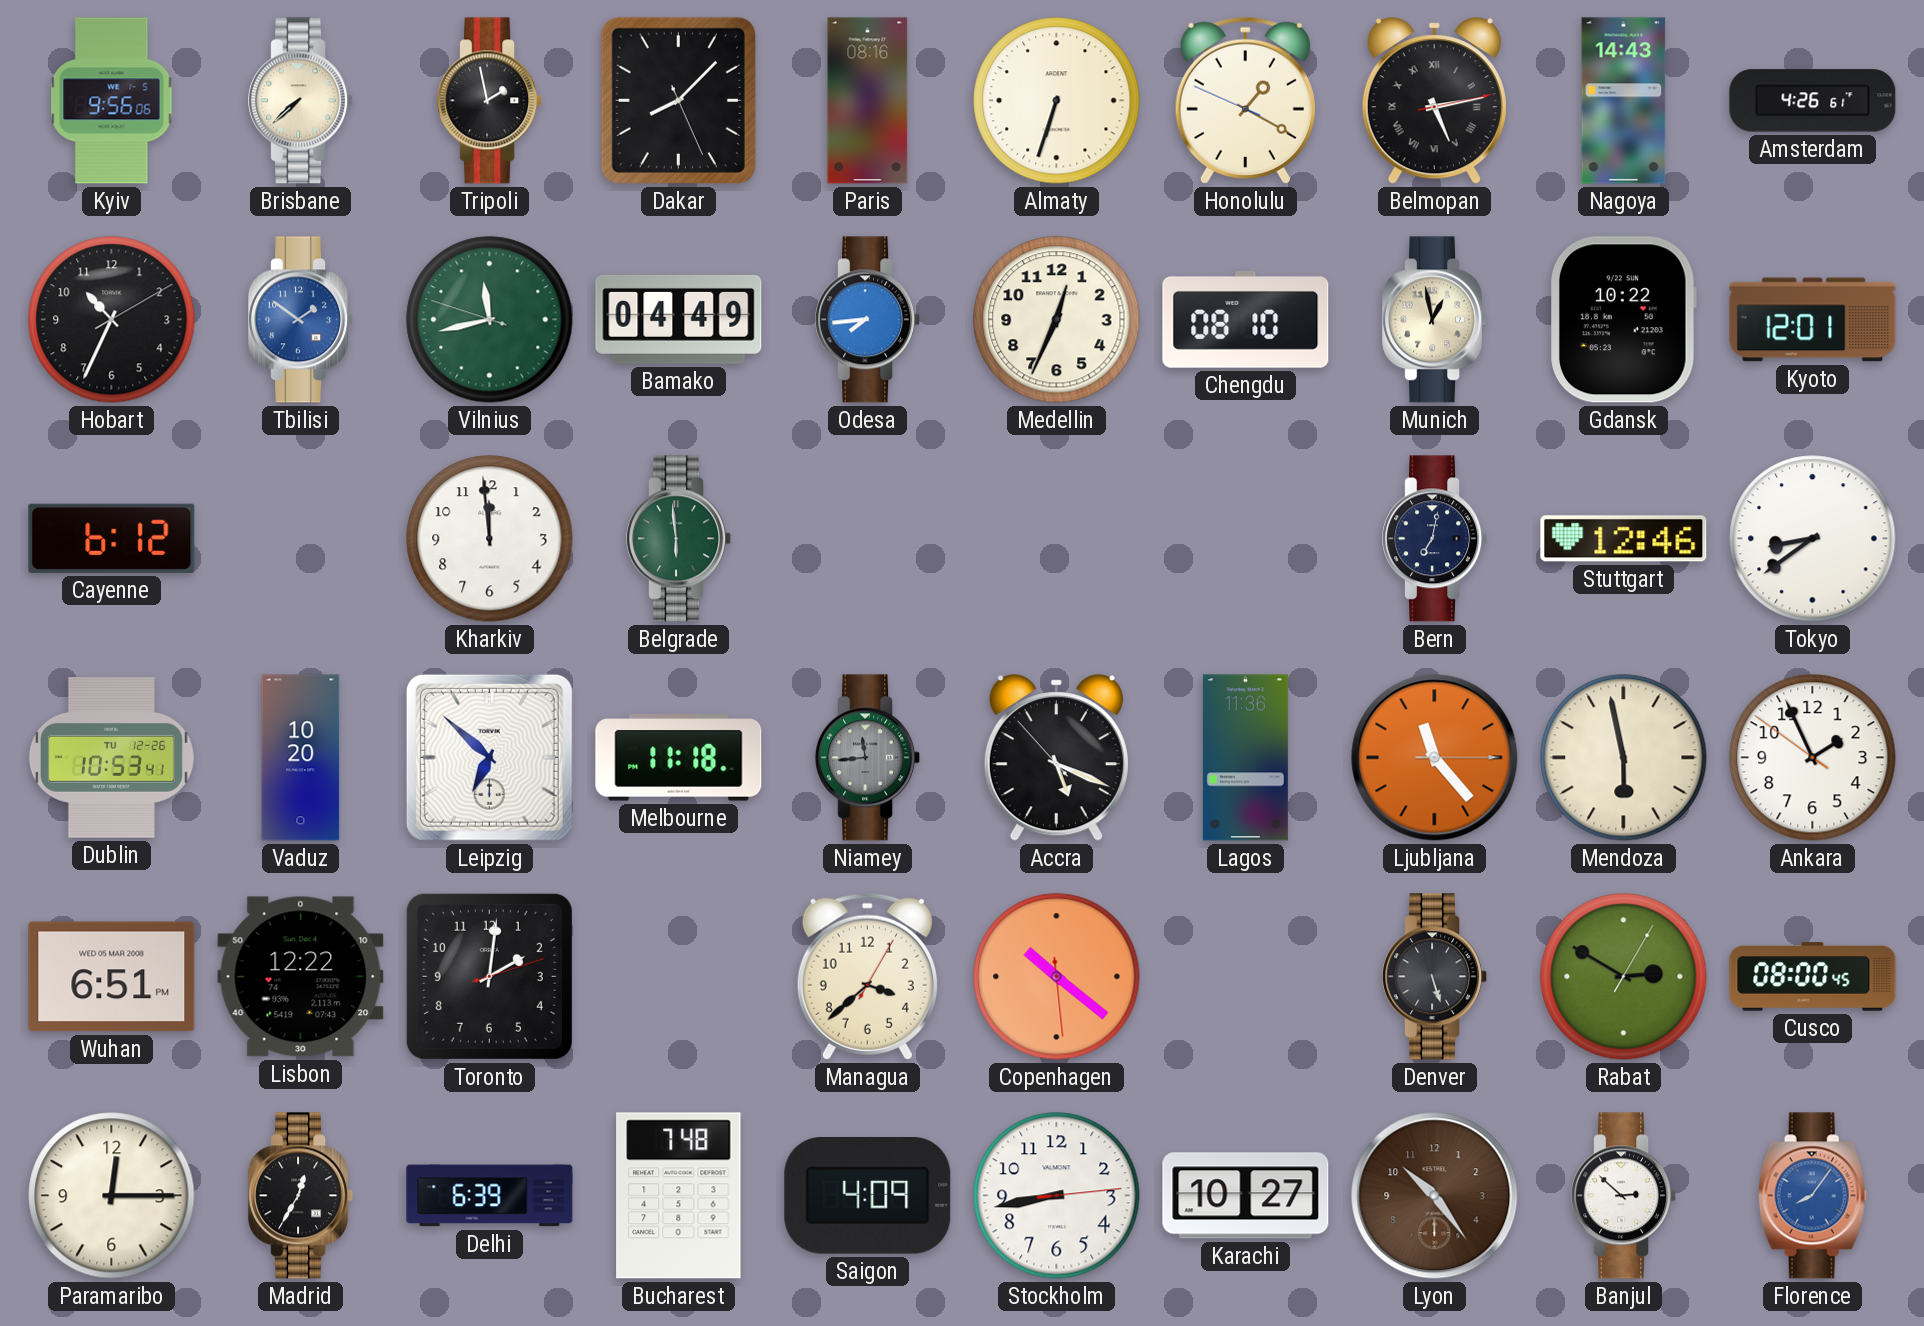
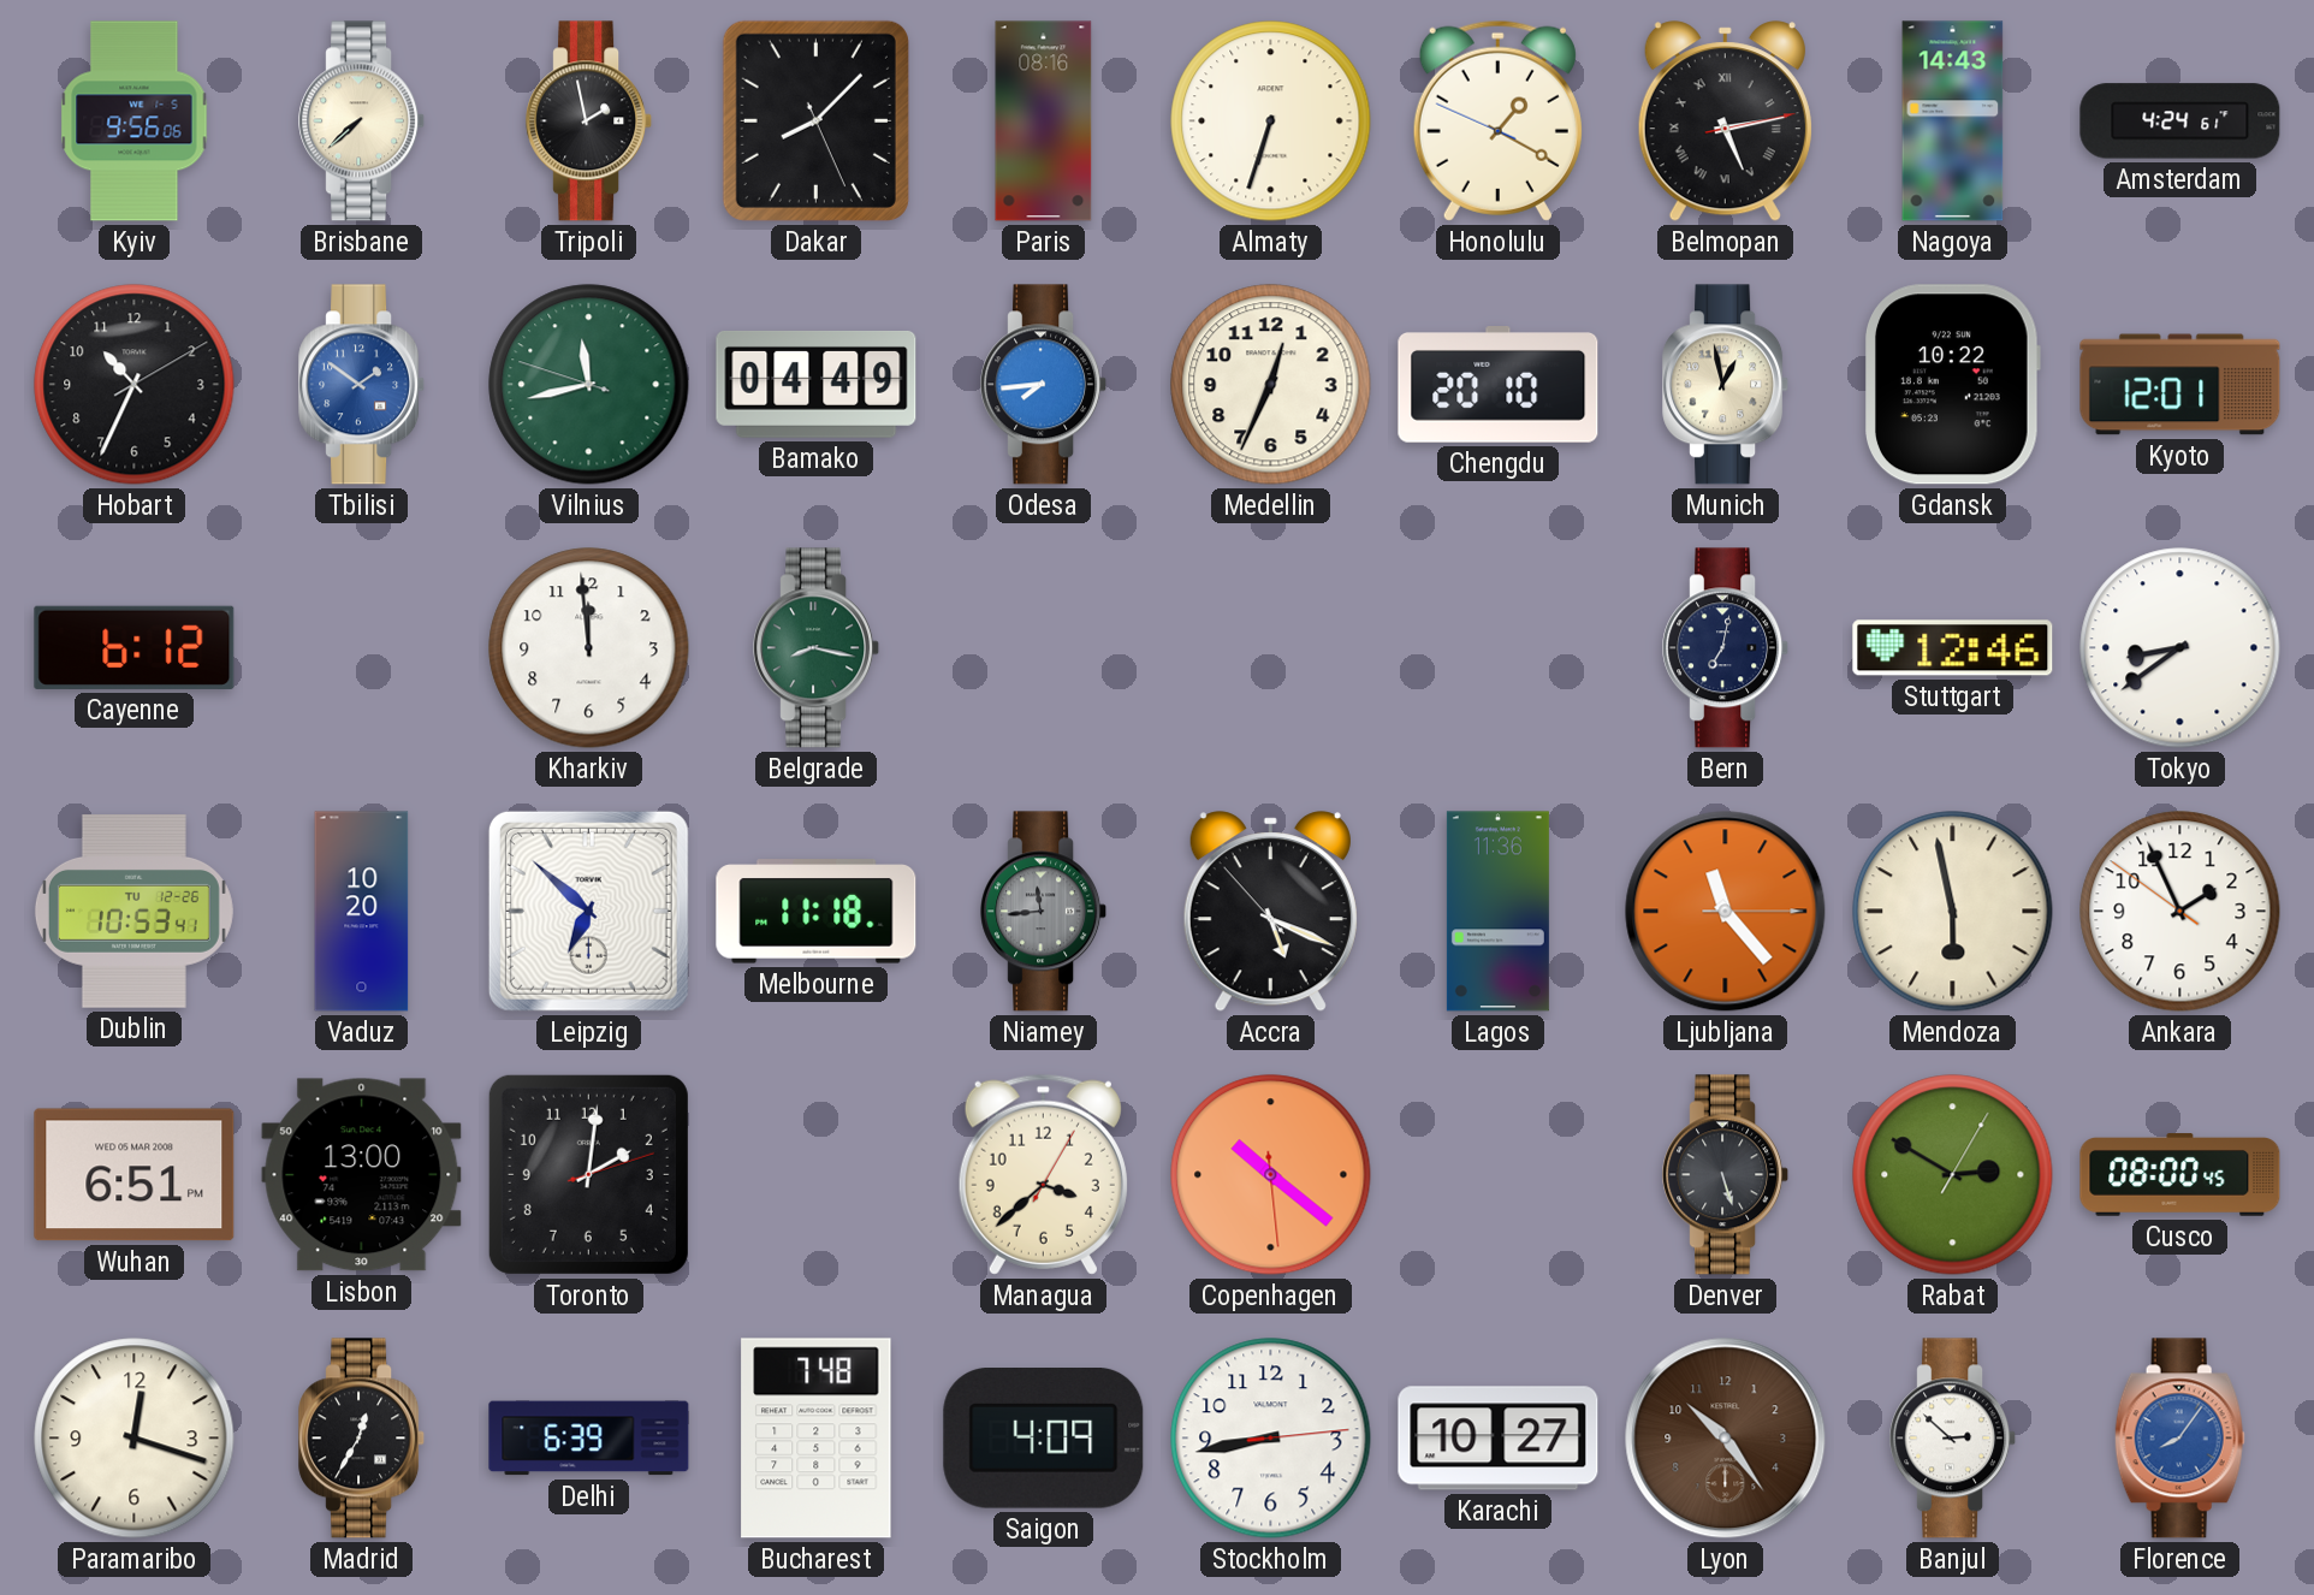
Amsterdam: 4:26 -> 4:24 (2180, 121)
Chengdu: 08:10 -> 20:10 (1499, 385)
Belgrade: 5:59 -> 8:17 (817, 648)
Lisbon: 12:22 -> 13:00 (362, 1175)
Paramaribo: 12:15 -> 12:18 (135, 1439)
